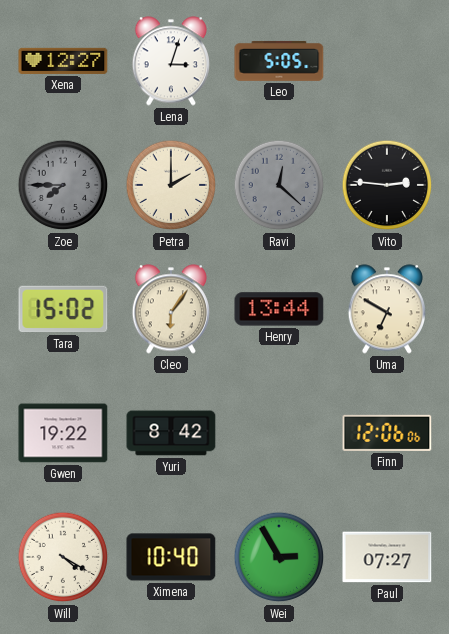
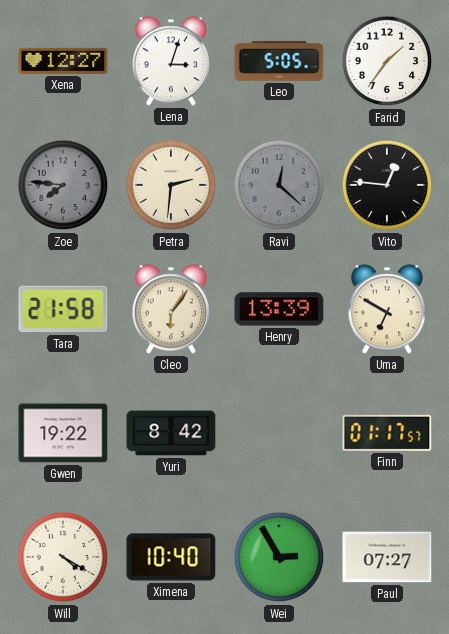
Farid: none -> 1:36 (387, 61)
Zoe: 7:45 -> 7:46 (63, 185)
Petra: 2:00 -> 2:31 (171, 185)
Vito: 2:46 -> 12:46 (387, 185)
Tara: 15:02 -> 21:58 (63, 309)
Henry: 13:44 -> 13:39 (279, 309)
Finn: 12:06 -> 01:17 (387, 433)
